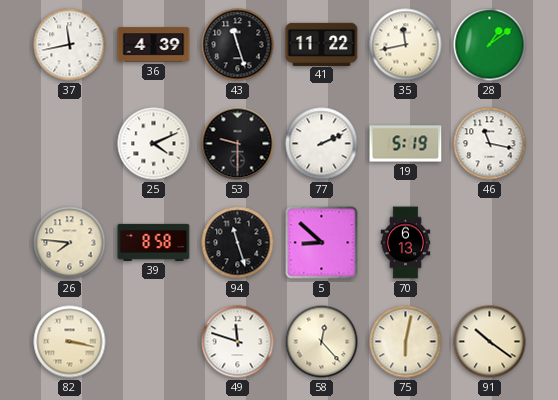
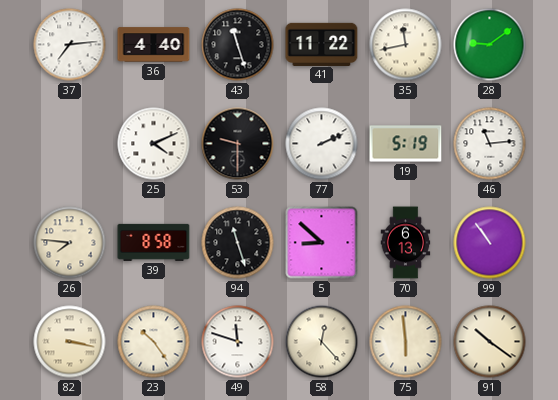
37: 11:43 -> 7:14 (70, 45)
36: 4:39 -> 4:40 (154, 45)
28: 1:09 -> 9:09 (490, 45)
46: 11:17 -> 11:14 (490, 144)
99: none -> 10:54 (490, 243)
23: none -> 10:24 (154, 342)
75: 6:02 -> 5:59 (406, 342)
